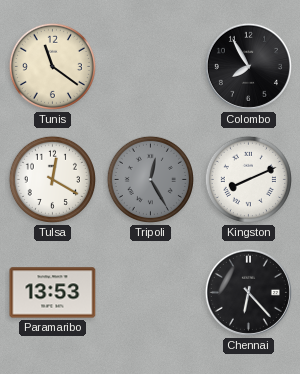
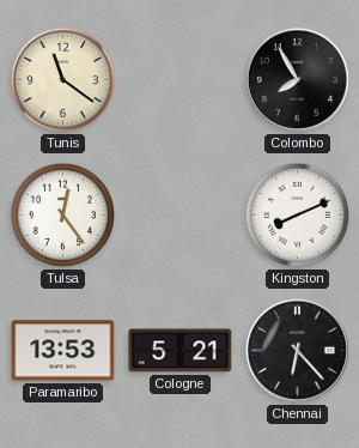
Tulsa: 12:20 -> 12:24 (62, 214)
Tripoli: 12:25 -> none (150, 179)
Cologne: none -> 5:21 (181, 351)
